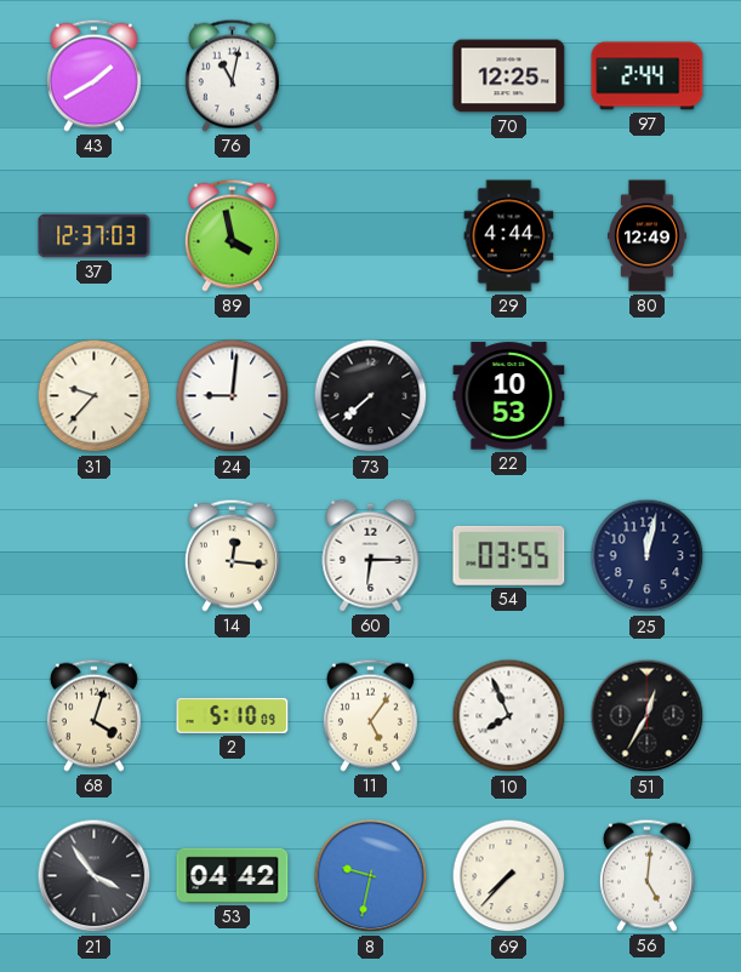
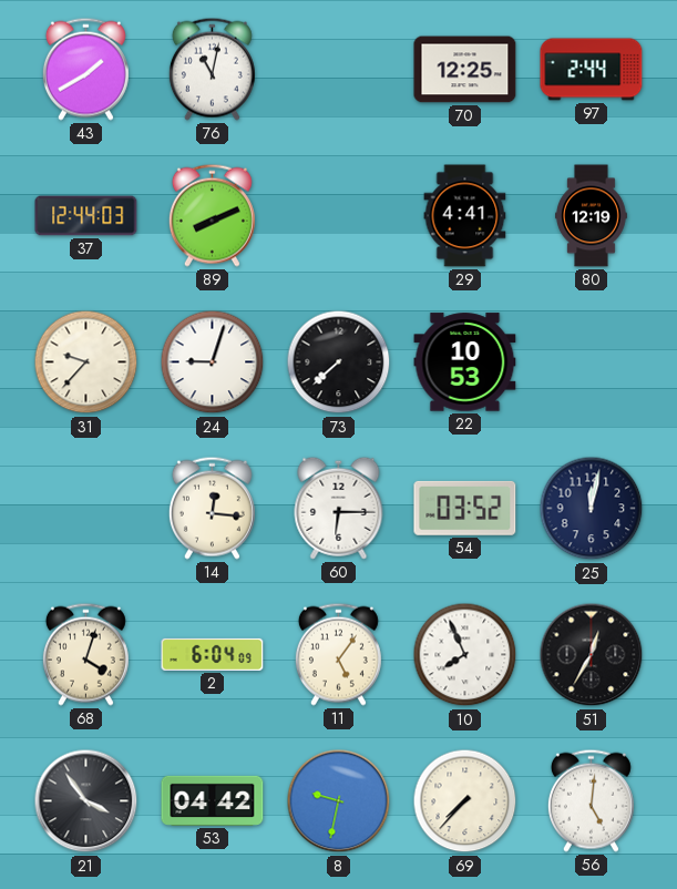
37: 12:37 -> 12:44 (86, 216)
89: 3:58 -> 8:11 (212, 215)
29: 4:44 -> 4:41 (465, 216)
80: 12:49 -> 12:19 (592, 216)
24: 9:01 -> 9:03 (213, 362)
54: 03:55 -> 03:52 (465, 508)
2: 5:10 -> 6:04 (213, 654)
